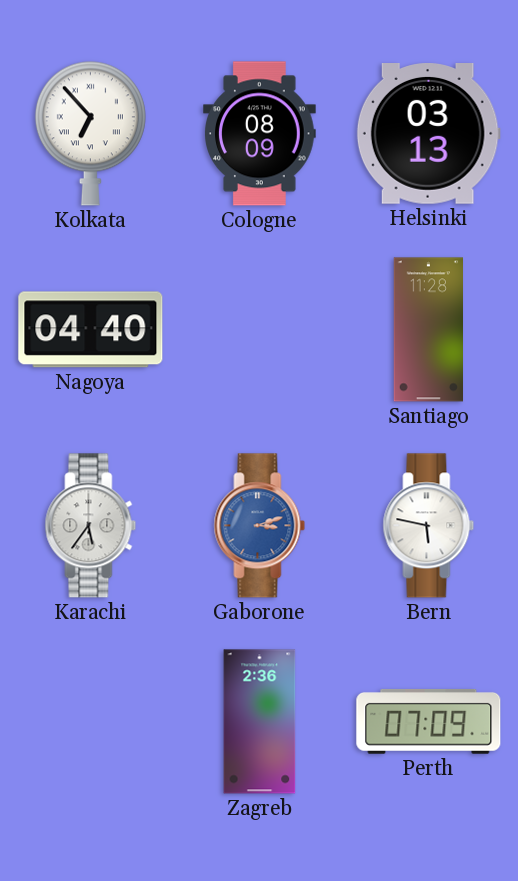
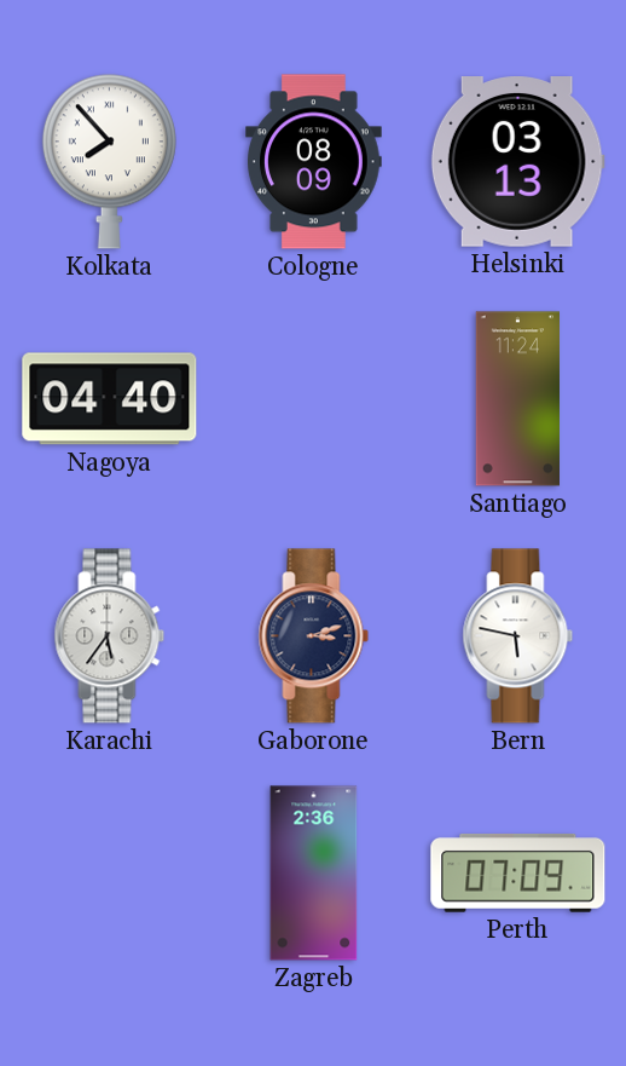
Kolkata: 6:53 -> 7:53 (109, 161)
Santiago: 11:28 -> 11:24 (517, 399)
Gaborone dial: blue -> navy (314, 636)
